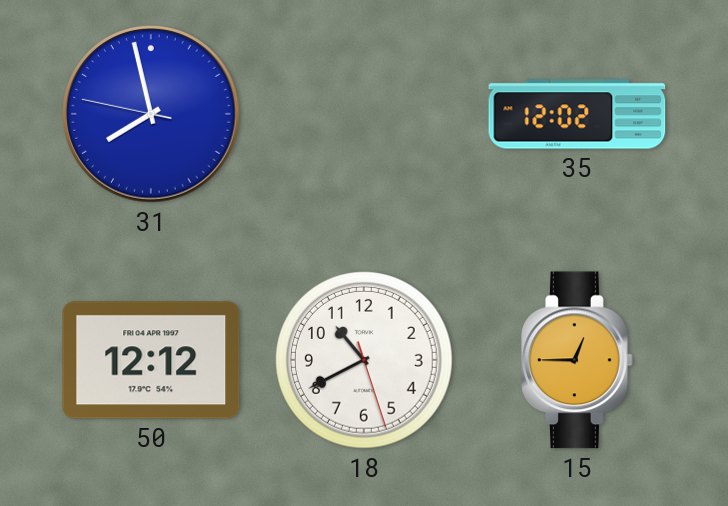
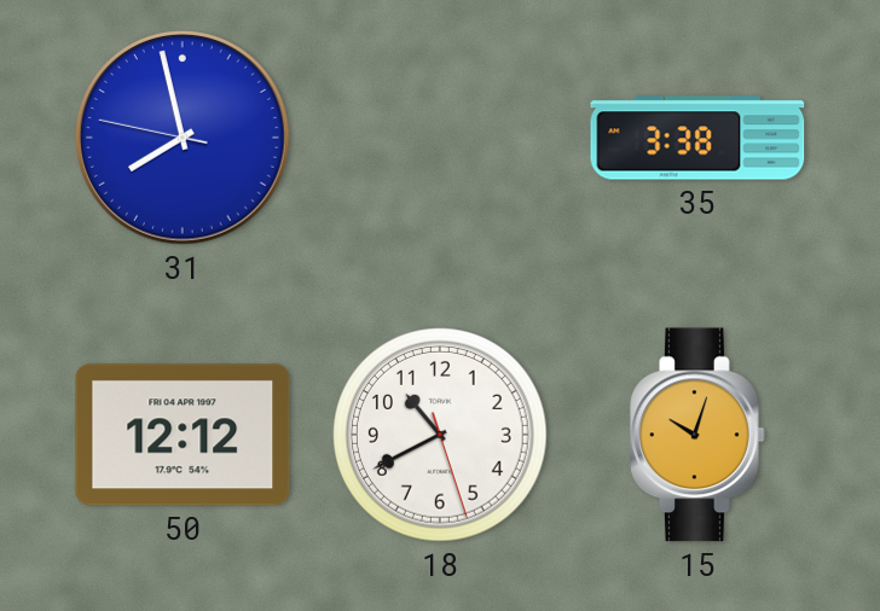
35: 12:02 -> 3:38 (697, 138)
15: 12:45 -> 10:03 (697, 435)
